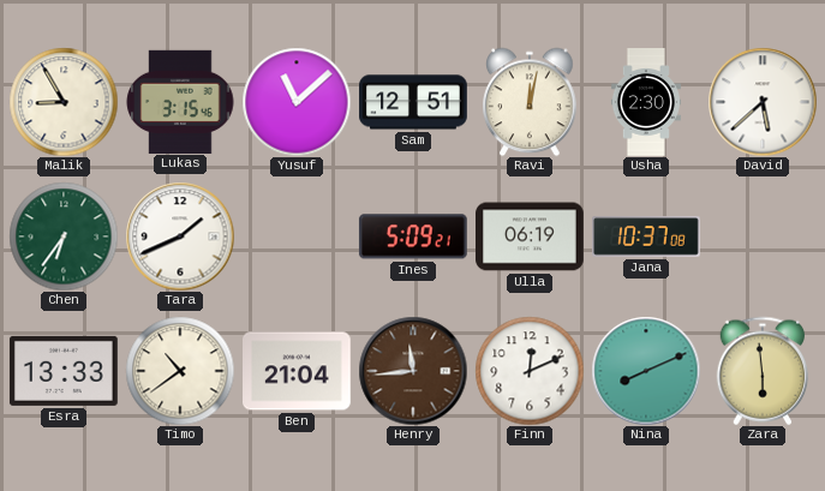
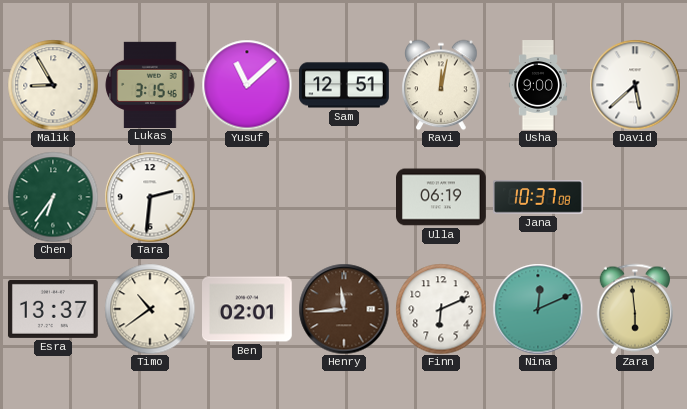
Usha: 2:30 -> 9:00 (538, 85)
Tara: 1:41 -> 2:31 (150, 197)
Ines: 5:09 -> none (413, 236)
Esra: 13:33 -> 13:37 (53, 309)
Ben: 21:04 -> 02:01 (248, 309)
Finn: 12:11 -> 6:11 (441, 309)
Nina: 8:11 -> 12:11 (538, 309)
